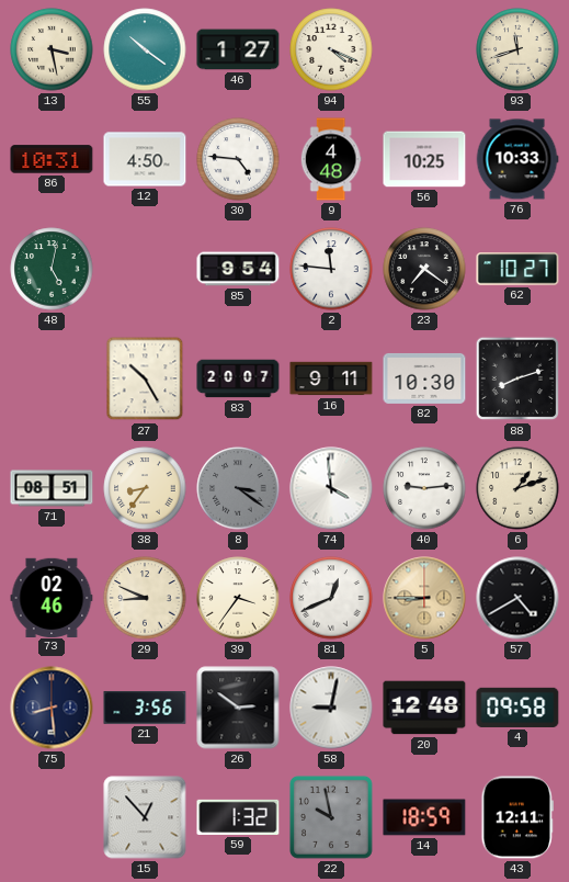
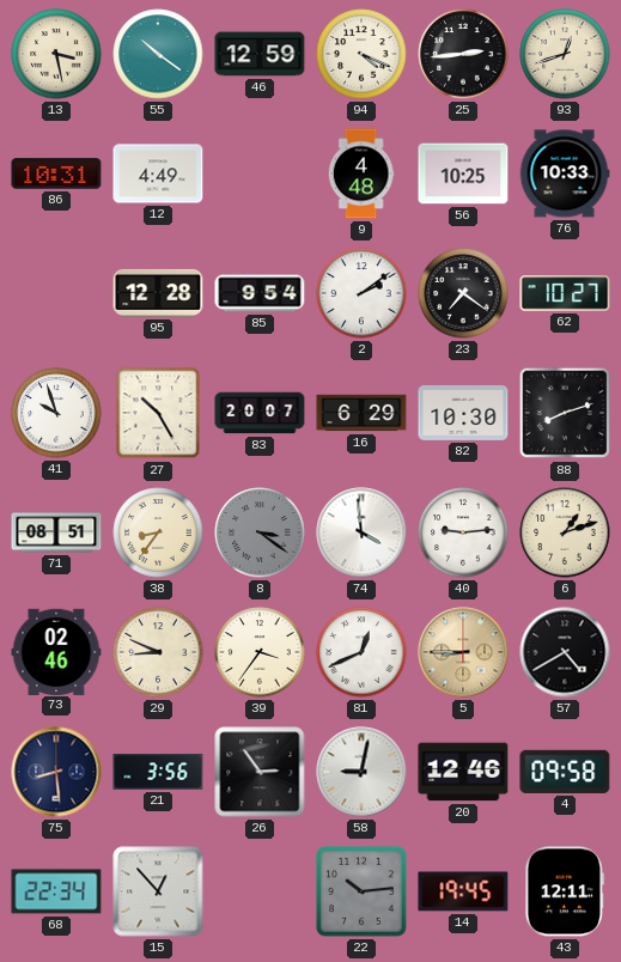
46: 1:27 -> 12:59 (260, 54)
25: none -> 2:44 (463, 54)
93: 11:42 -> 12:42 (565, 54)
12: 4:50 -> 4:49 (158, 173)
30: 4:46 -> none (238, 159)
48: 5:02 -> none (52, 269)
95: none -> 12:28 (158, 293)
2: 11:46 -> 2:09 (361, 293)
41: none -> 9:57 (56, 413)
16: 9:11 -> 6:29 (361, 413)
26: 2:51 -> 2:54 (260, 772)
20: 12:48 -> 12:46 (463, 772)
68: none -> 22:34 (56, 891)
59: 1:32 -> none (238, 817)
22: 9:58 -> 10:14 (361, 891)
14: 18:59 -> 19:45 (463, 891)
